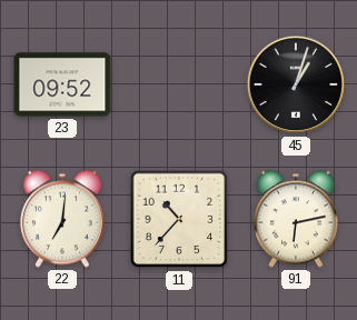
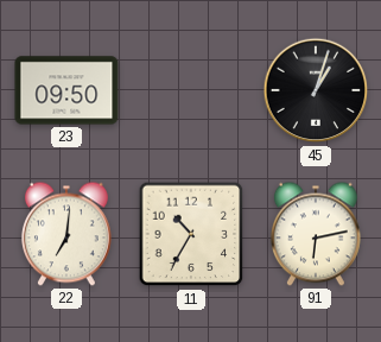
23: 09:52 -> 09:50 (66, 90)
11: 10:37 -> 10:35 (191, 234)
